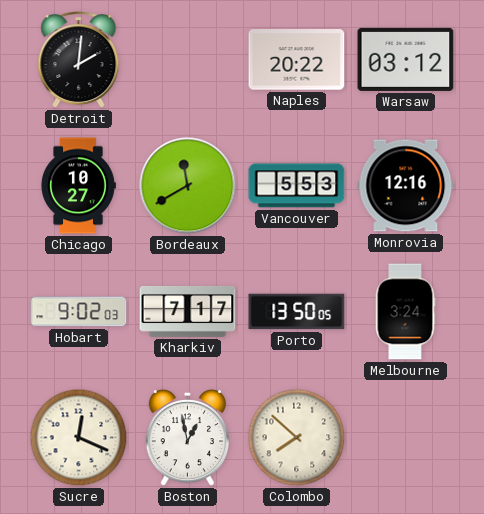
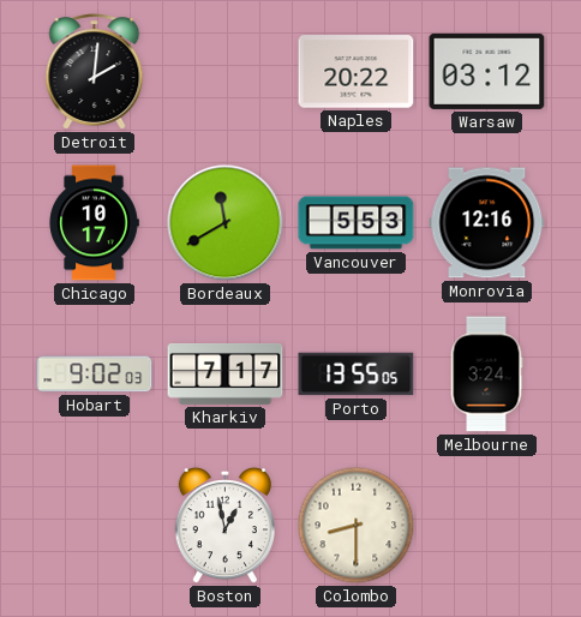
Chicago: 10:27 -> 10:17 (94, 223)
Porto: 13:50 -> 13:55 (357, 375)
Sucre: 12:19 -> none (79, 438)
Colombo: 7:52 -> 8:30 (357, 526)
